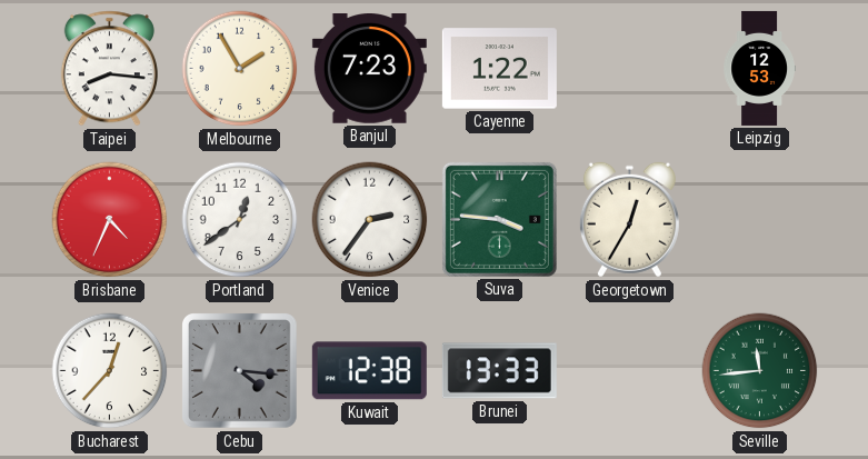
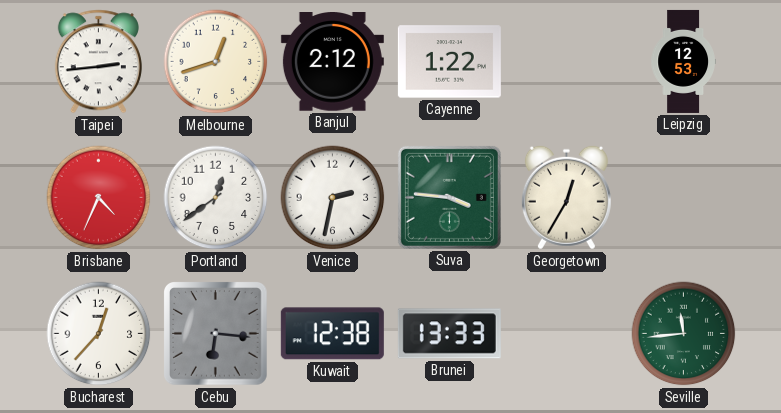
Taipei: 8:16 -> 2:44 (98, 62)
Melbourne: 1:55 -> 12:42 (216, 62)
Banjul: 7:23 -> 2:12 (332, 62)
Venice: 2:36 -> 2:32 (333, 198)
Cebu: 4:16 -> 6:16 (216, 334)
